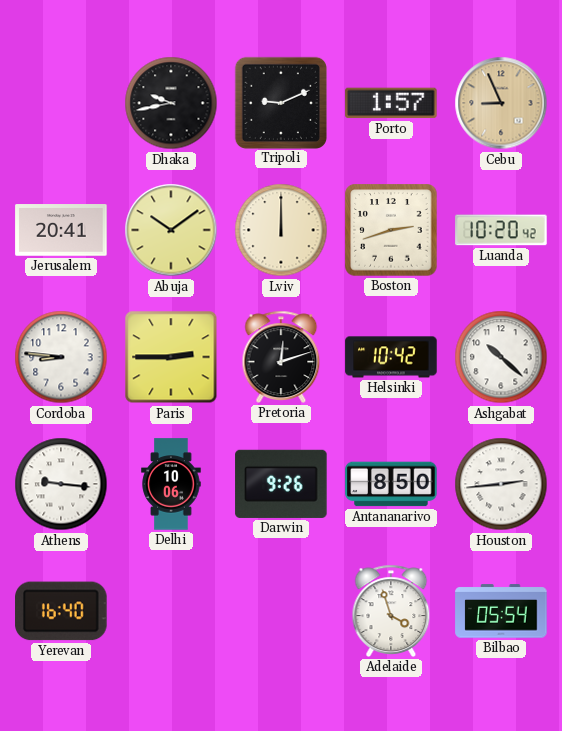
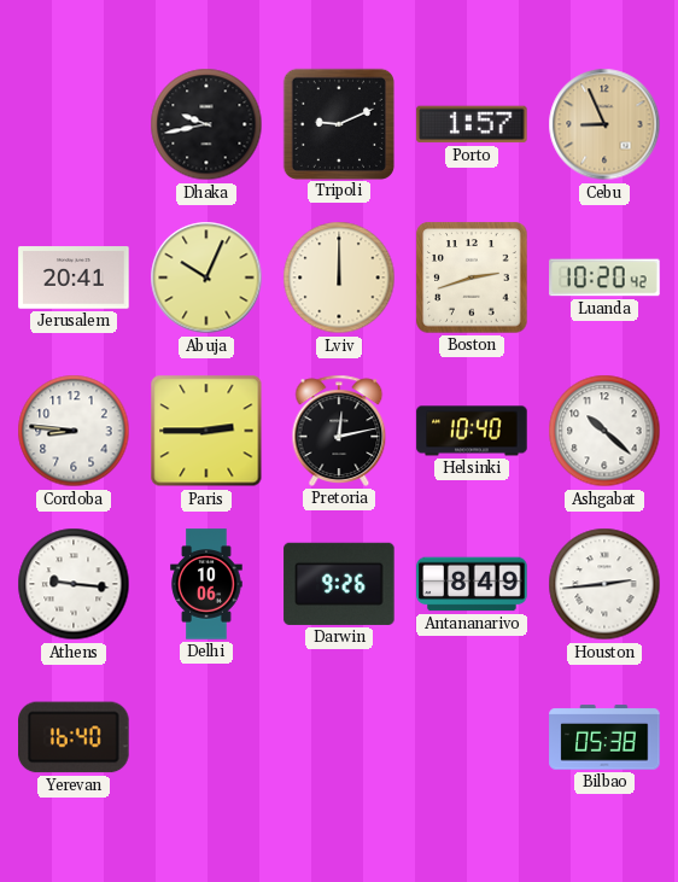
Abuja: 10:09 -> 10:04 (206, 278)
Pretoria: 12:12 -> 12:13 (339, 431)
Helsinki: 10:42 -> 10:40 (472, 431)
Antananarivo: 8:50 -> 8:49 (472, 584)
Adelaide: 3:57 -> none (391, 611)
Bilbao: 05:54 -> 05:38 (604, 737)
